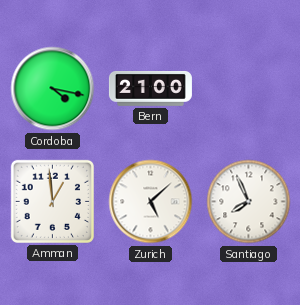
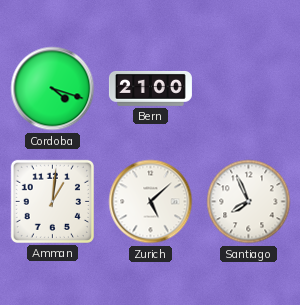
Cordoba: 4:17 -> 4:18 (53, 89)
Amman: 12:59 -> 1:01 (52, 201)
